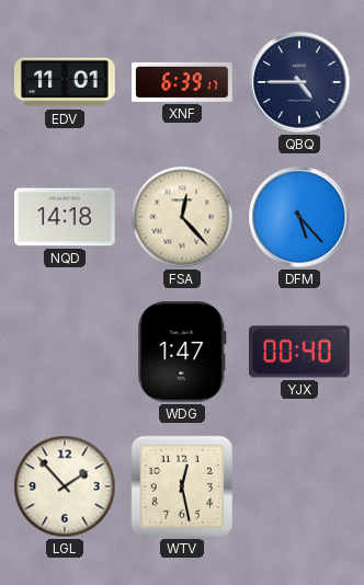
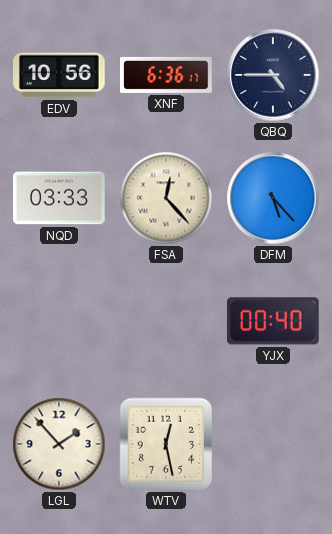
EDV: 11:01 -> 10:56 (60, 75)
XNF: 6:39 -> 6:36 (166, 75)
NQD: 14:18 -> 03:33 (59, 198)
WDG: 1:47 -> none (182, 353)
